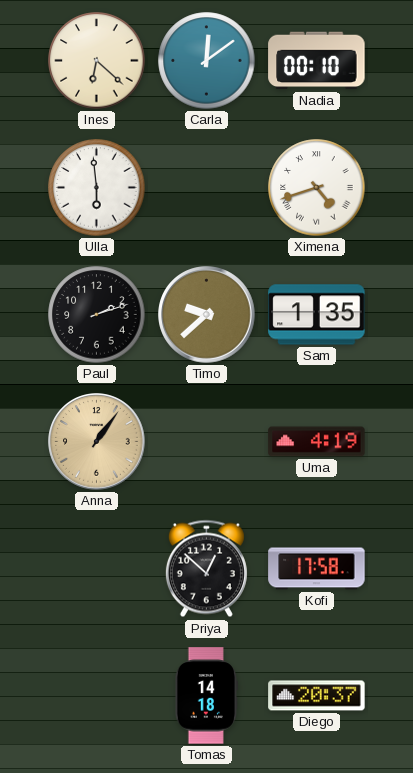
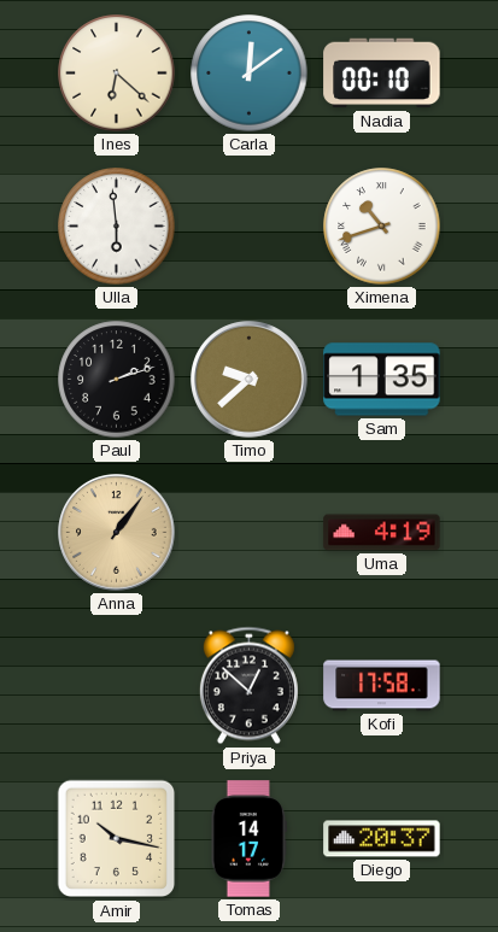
Ximena: 4:42 -> 10:42 (382, 227)
Amir: none -> 10:17 (117, 839)
Tomas: 14:18 -> 14:17 (248, 839)
